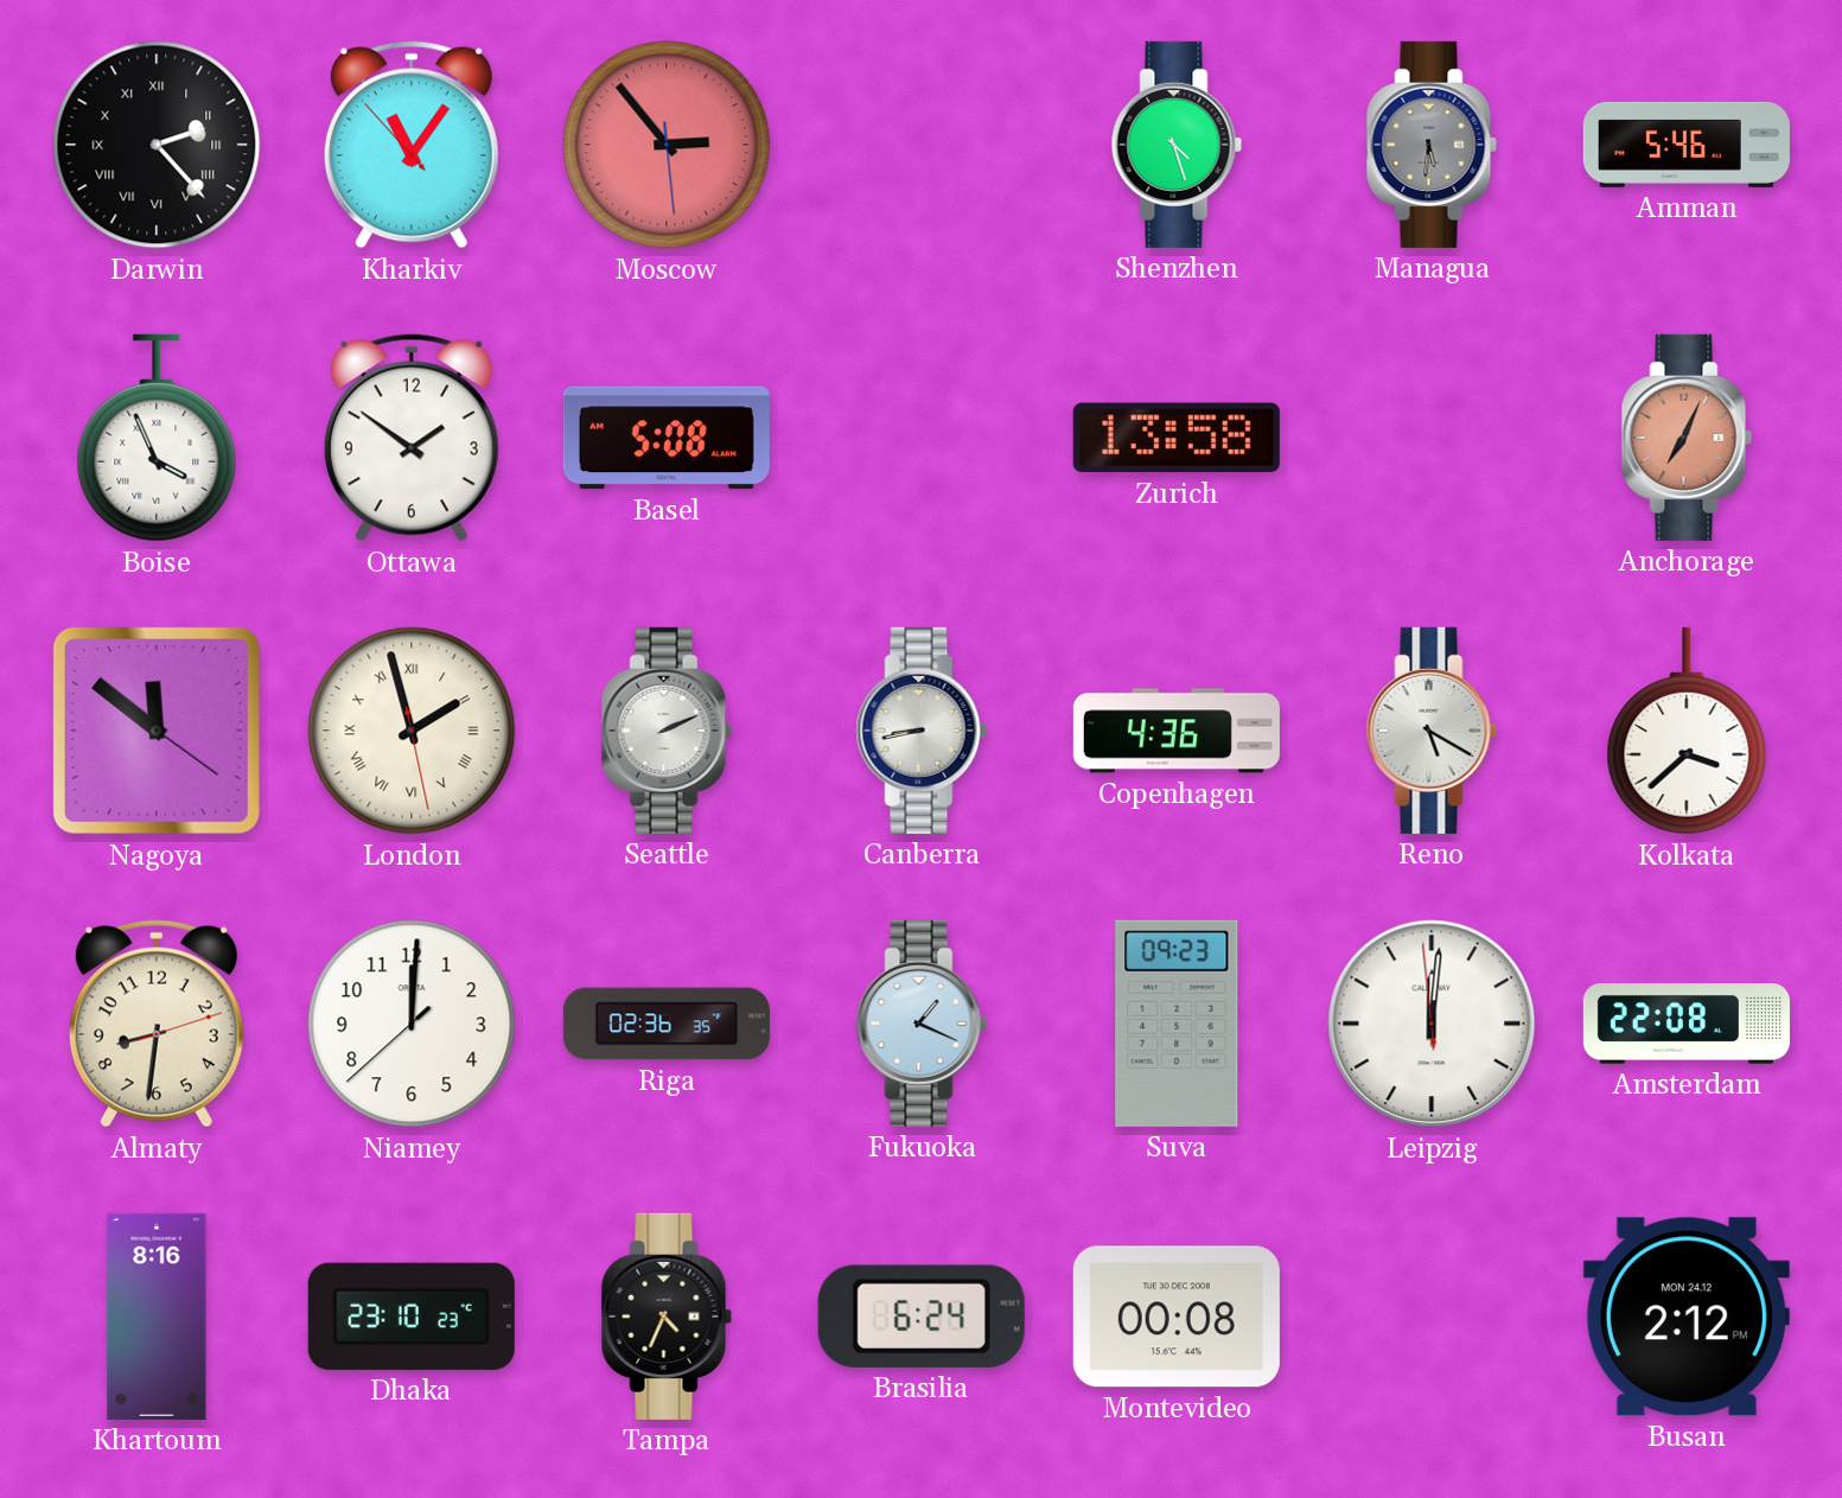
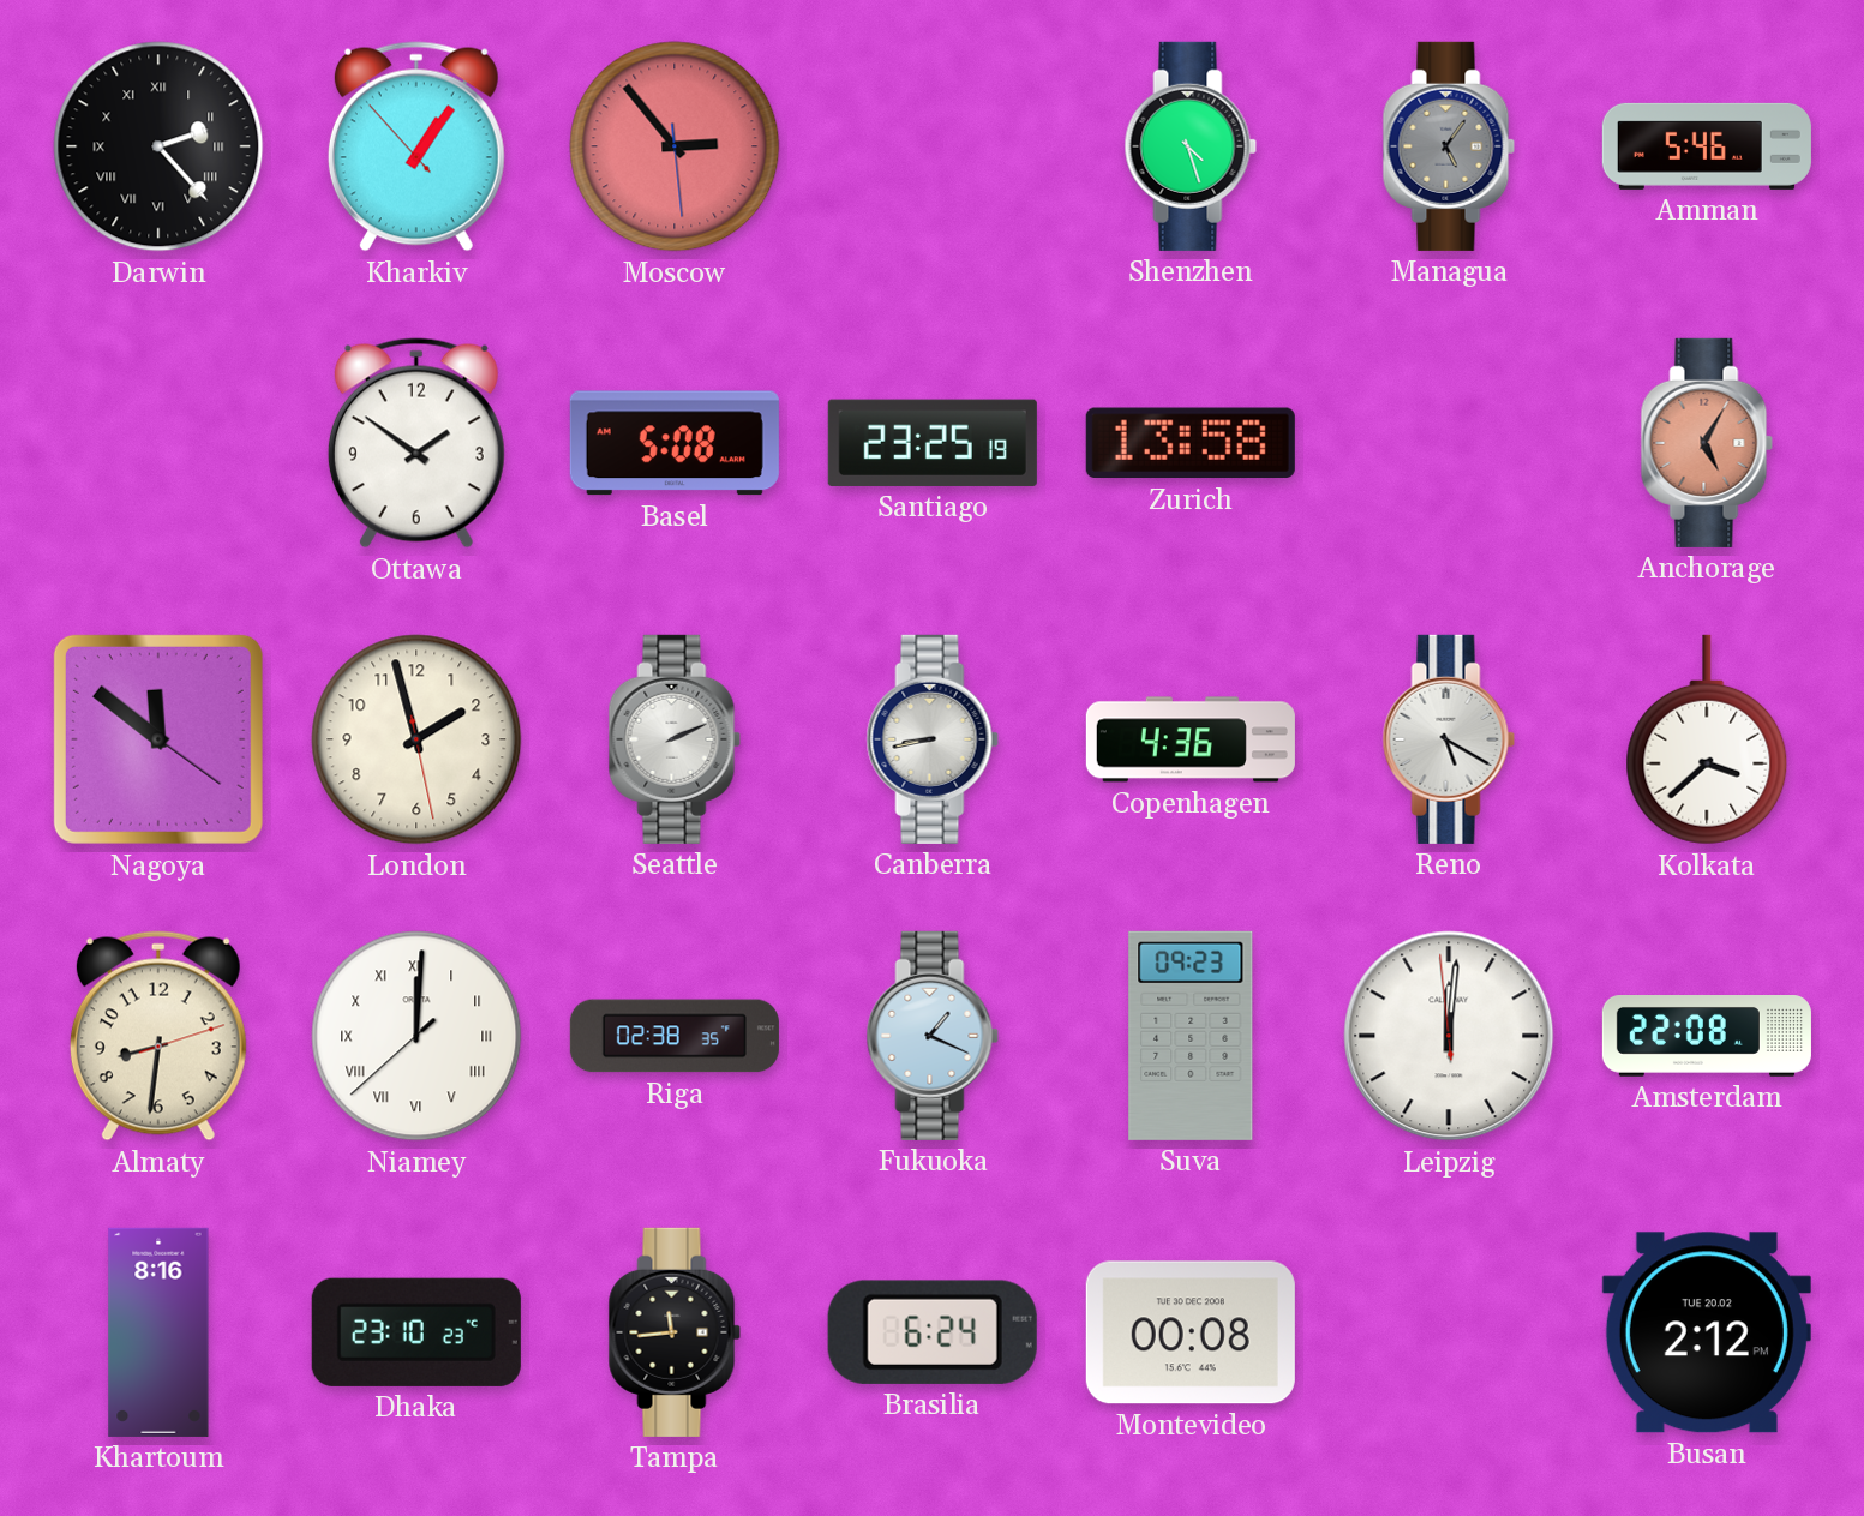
Kharkiv: 11:05 -> 1:05 (416, 146)
Managua: 5:31 -> 5:06 (1449, 146)
Boise: 3:56 -> none (157, 438)
Santiago: none -> 23:25 (933, 443)
Anchorage: 7:04 -> 5:05 (1707, 443)
London numerals: Roman -> Arabic (416, 739)
Niamey numerals: Arabic -> Roman (416, 1036)
Riga: 02:36 -> 02:38 (675, 1036)
Tampa: 4:34 -> 11:44 (675, 1332)
Busan date: MON 24.12 -> TUE 20.02 (1707, 1332)
